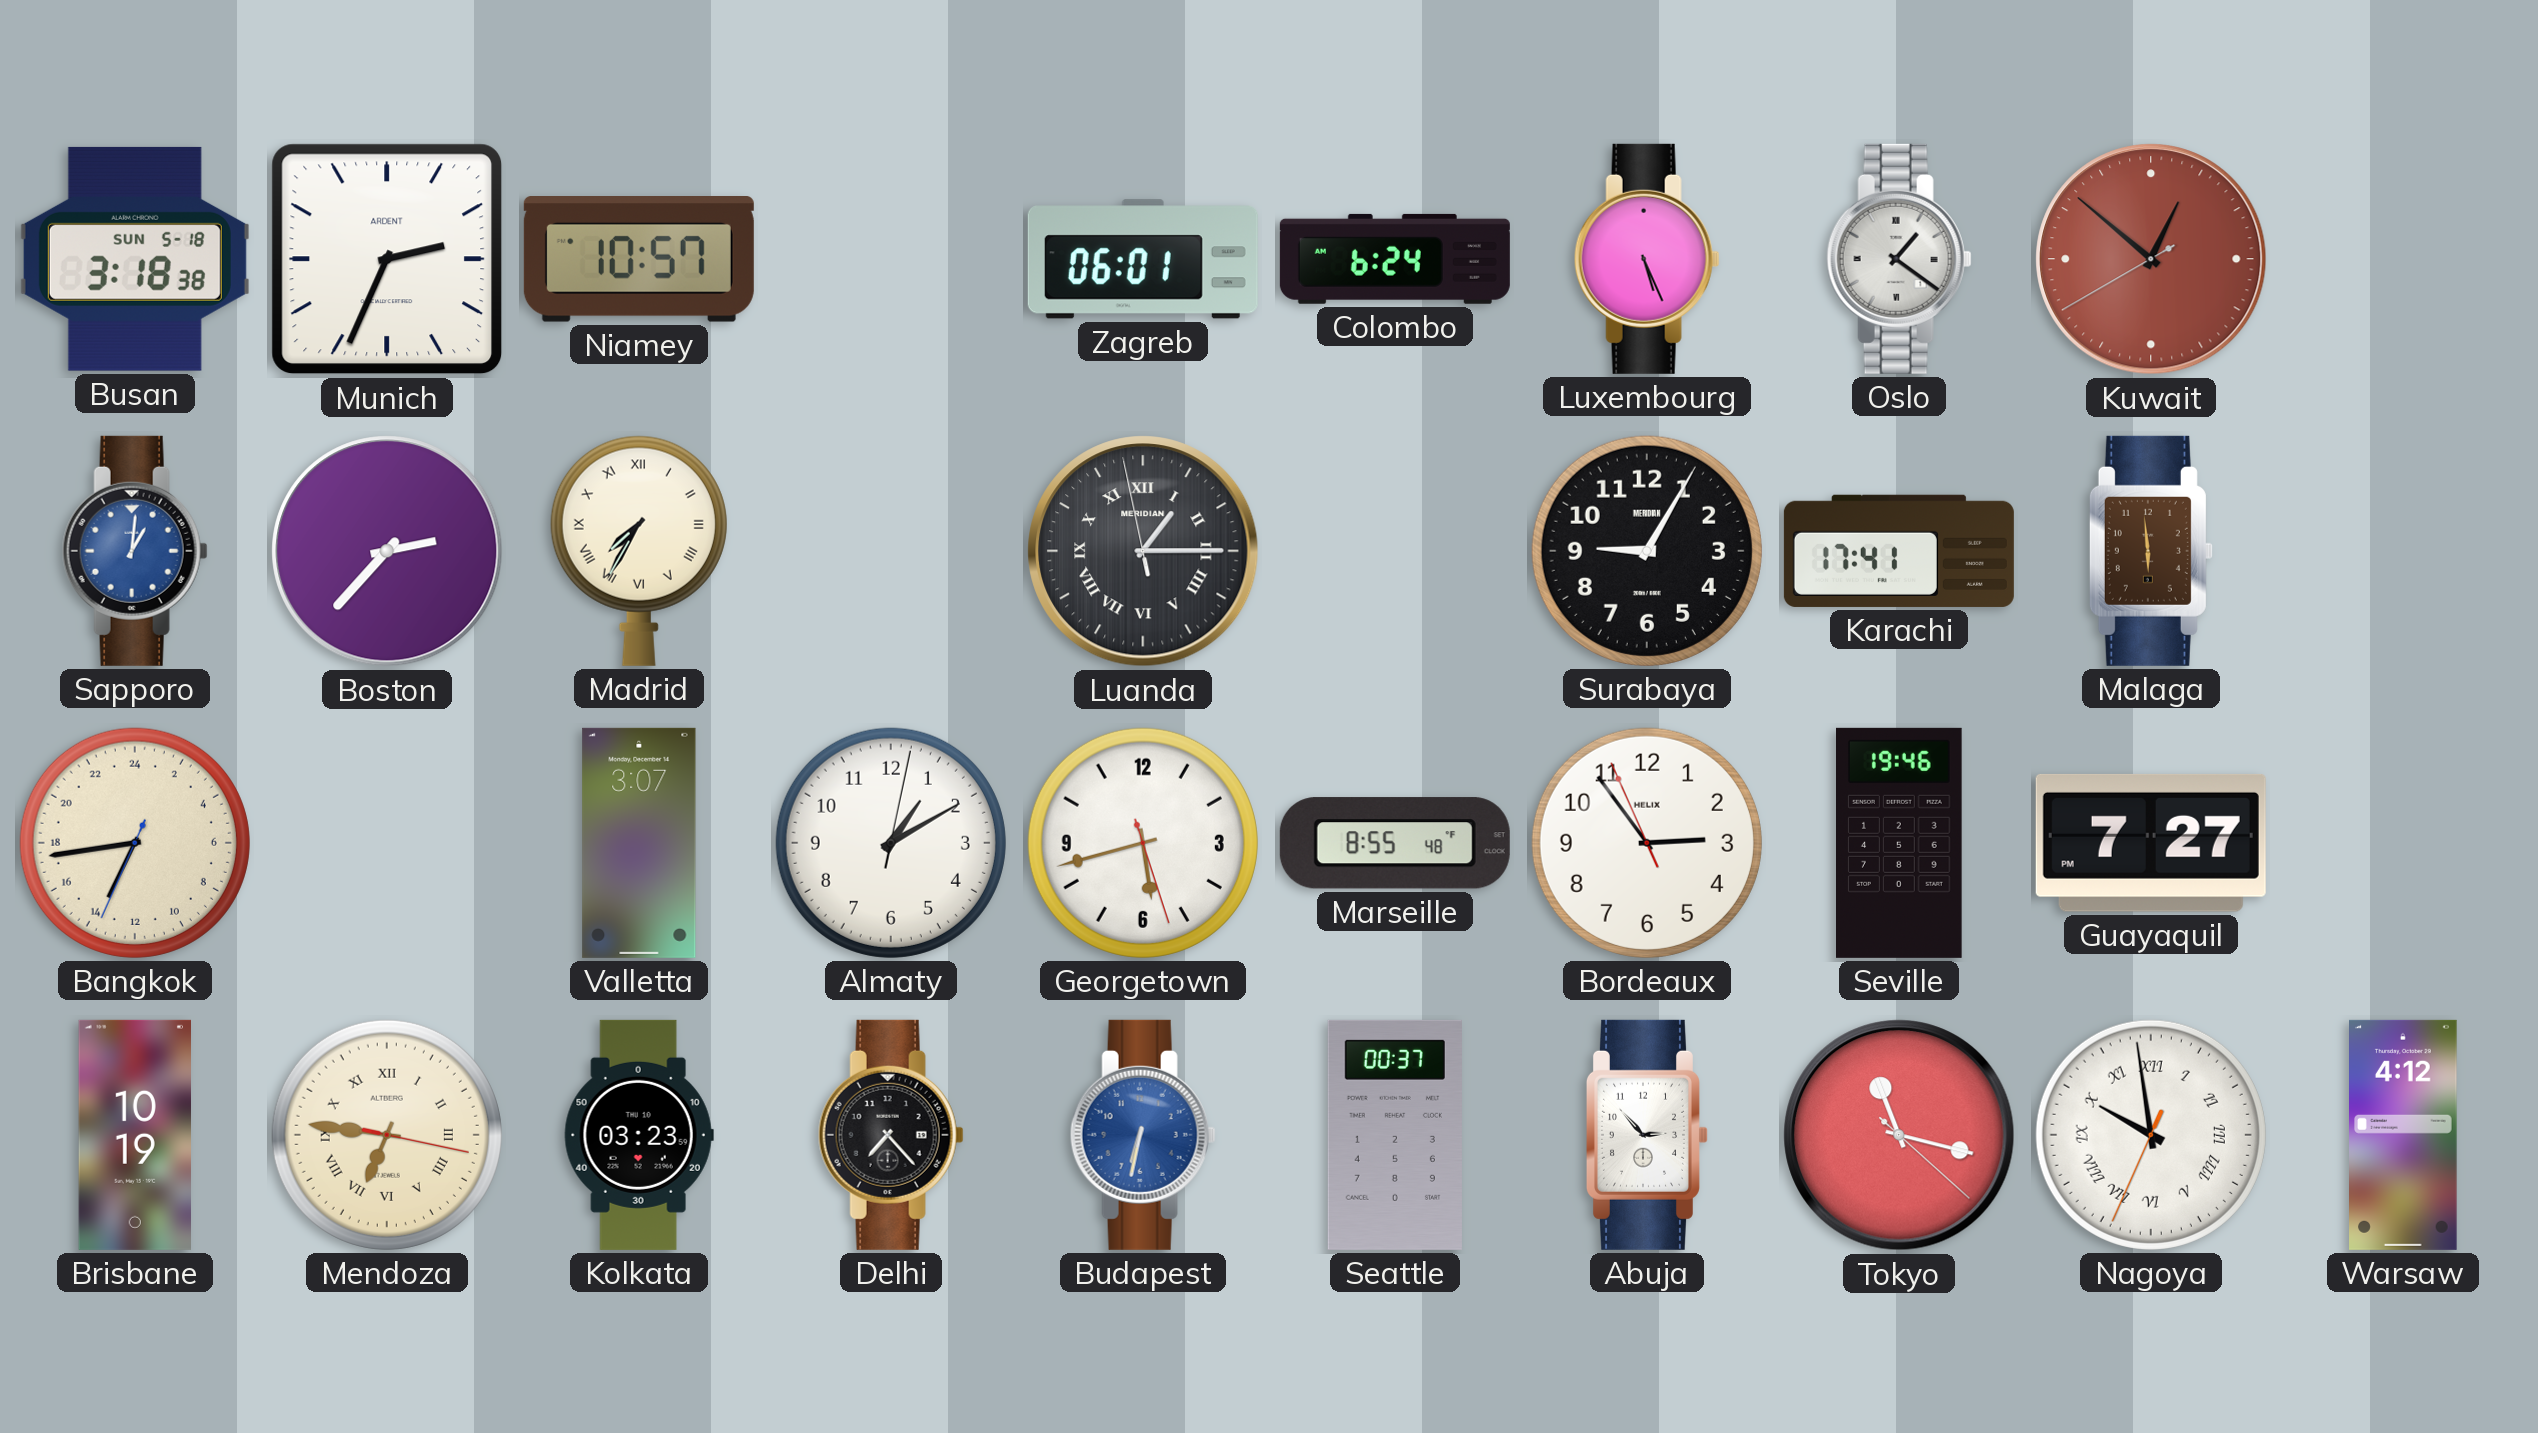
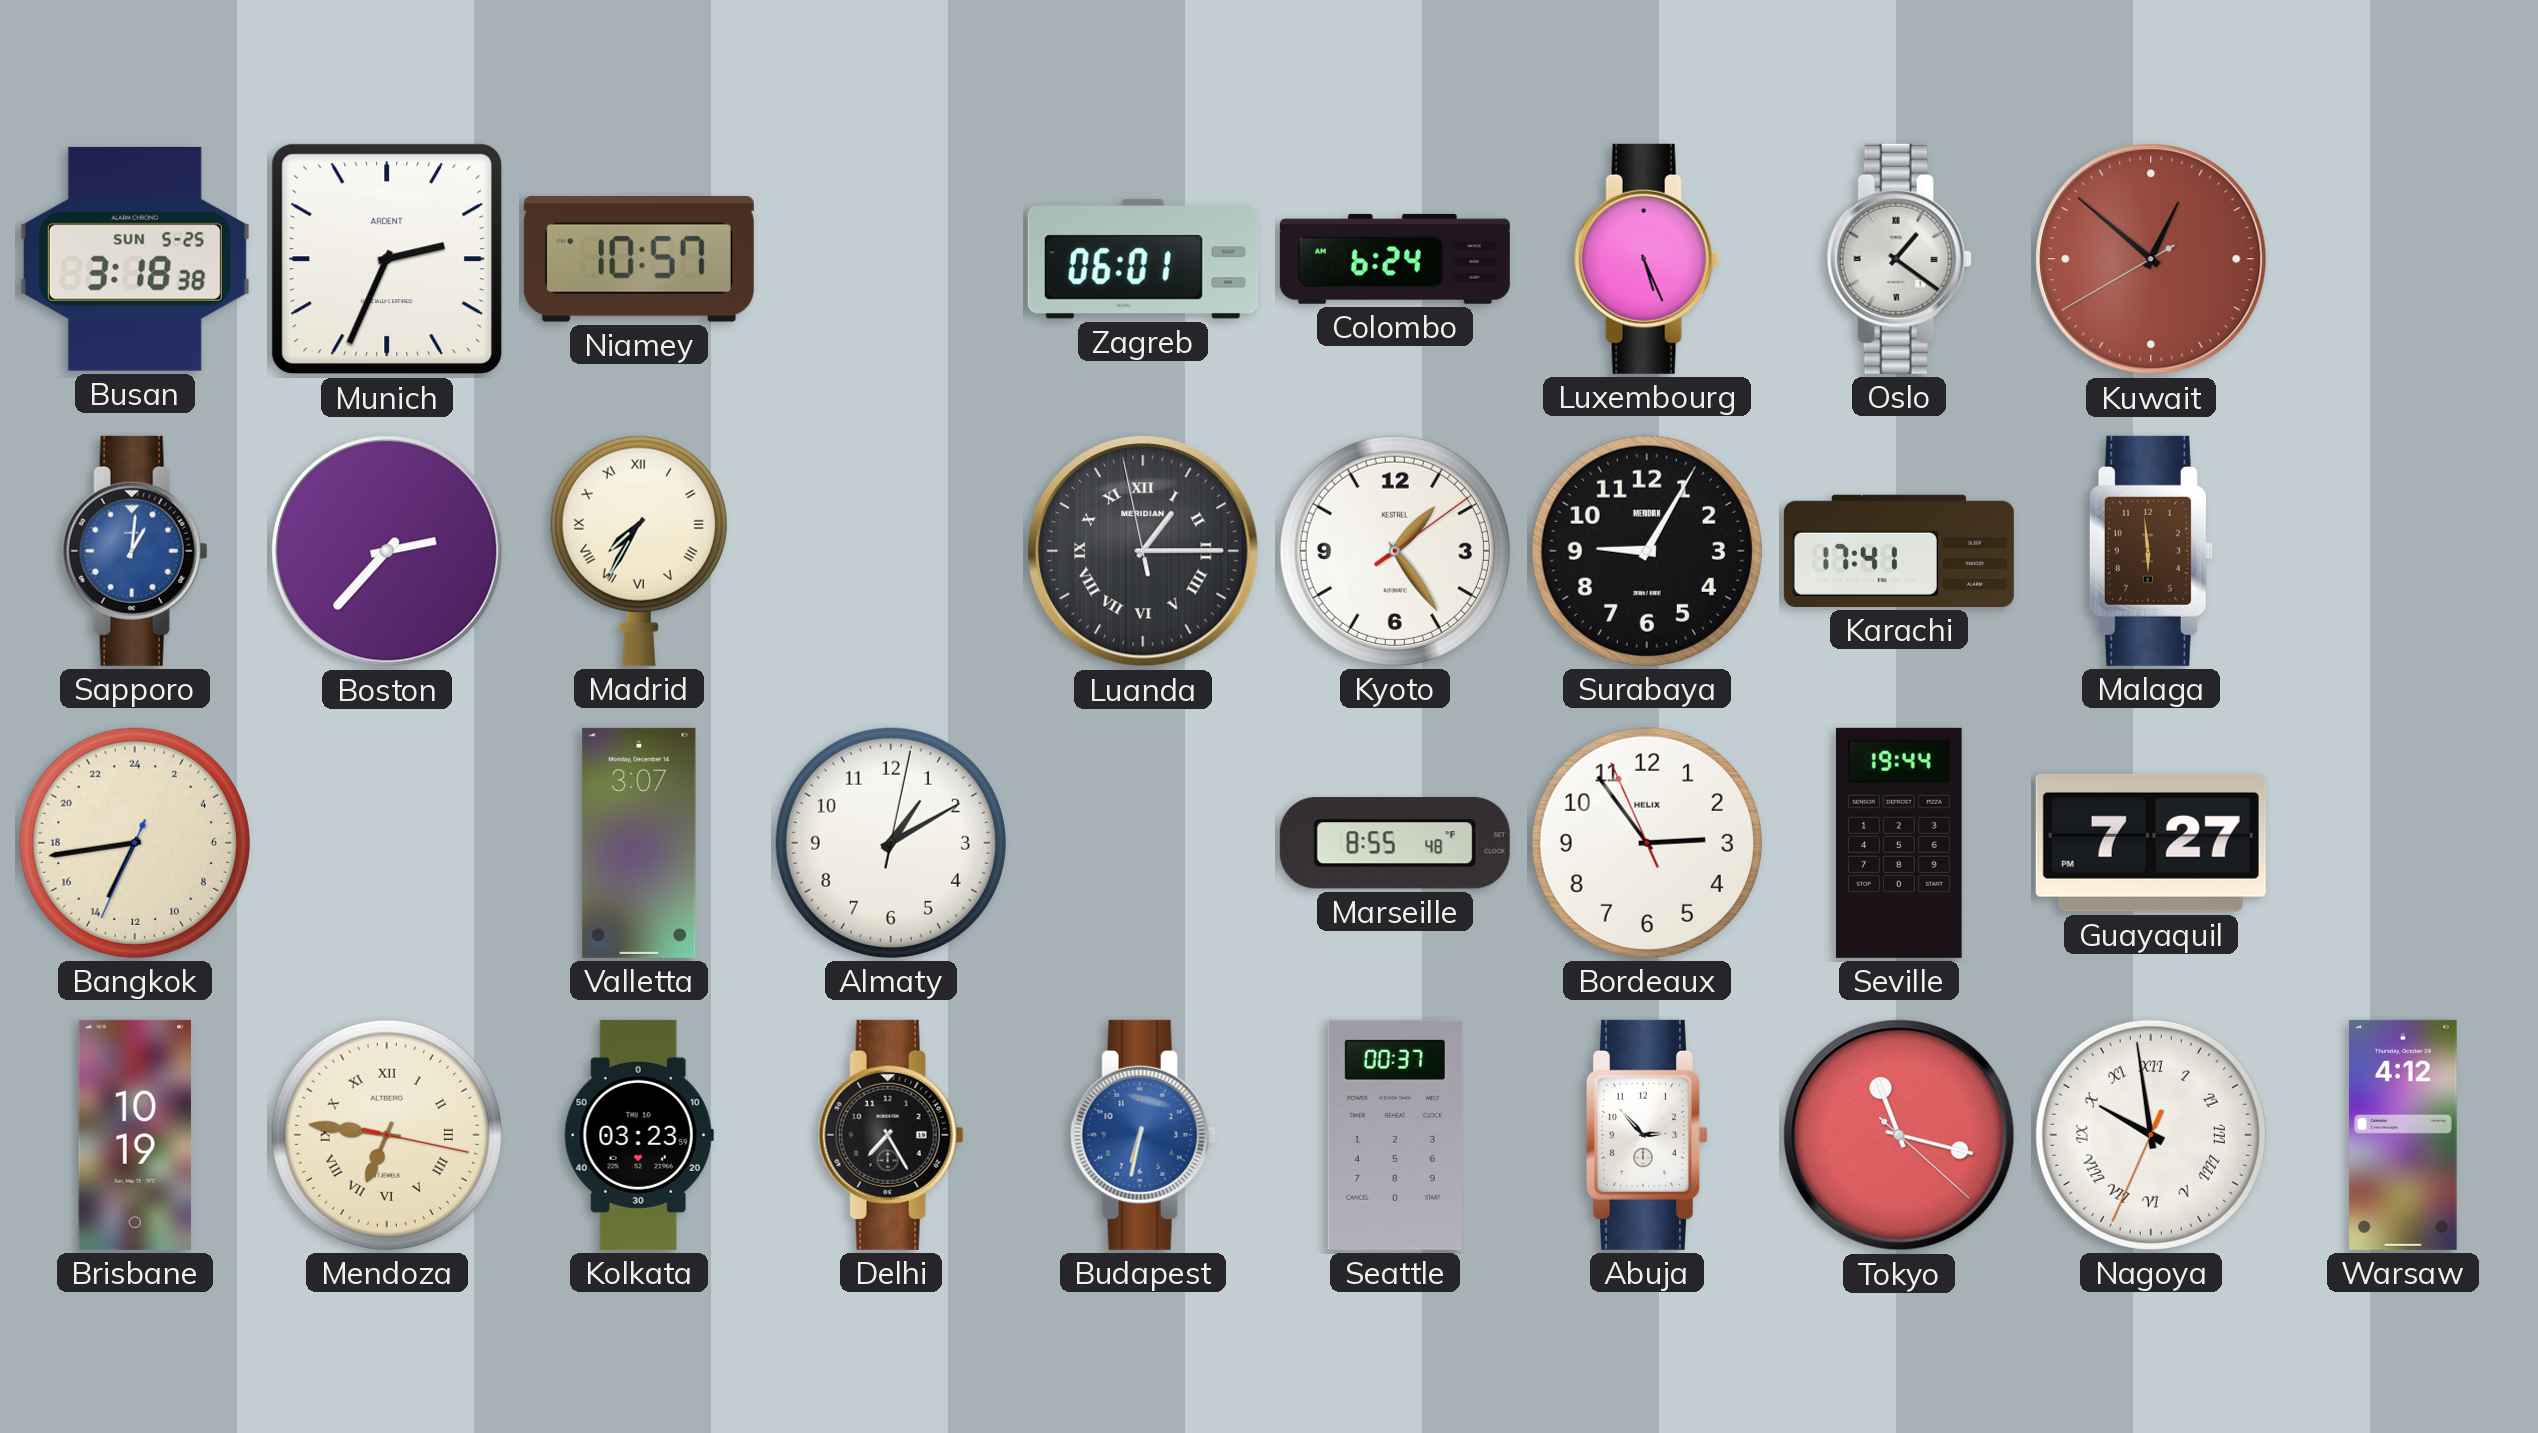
Busan date: SUN 5-18 -> SUN 5-25 (135, 259)
Kyoto: none -> 1:24 (1395, 551)
Georgetown: 5:42 -> none (1143, 843)
Seville: 19:46 -> 19:44 (1900, 843)
Delhi: 7:23 -> 7:25 (891, 1135)
